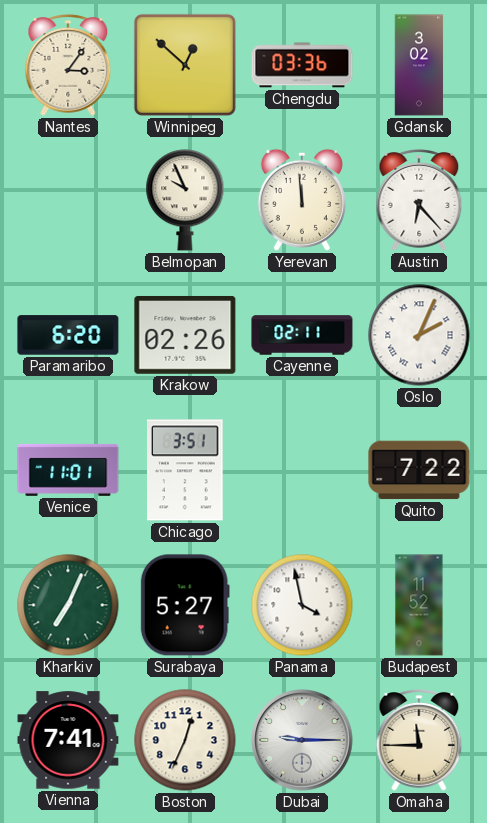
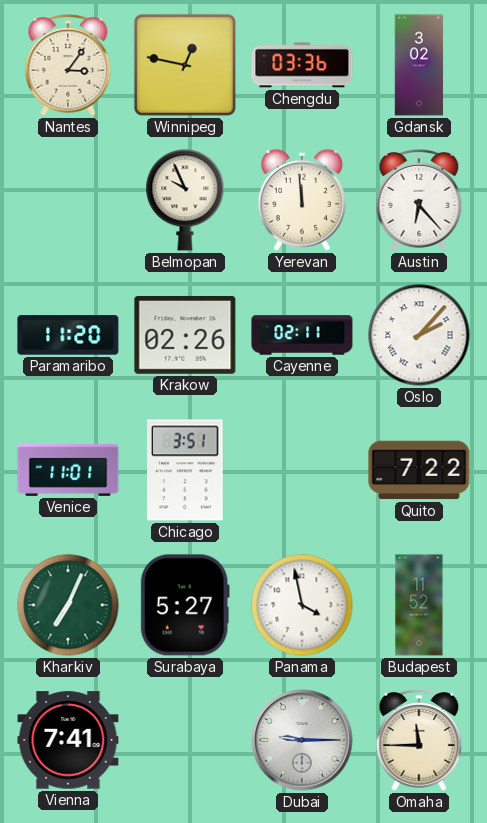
Winnipeg: 12:52 -> 12:47 (185, 65)
Paramaribo: 6:20 -> 11:20 (68, 335)
Oslo: 2:04 -> 2:07 (419, 335)
Boston: 12:34 -> none (185, 740)
